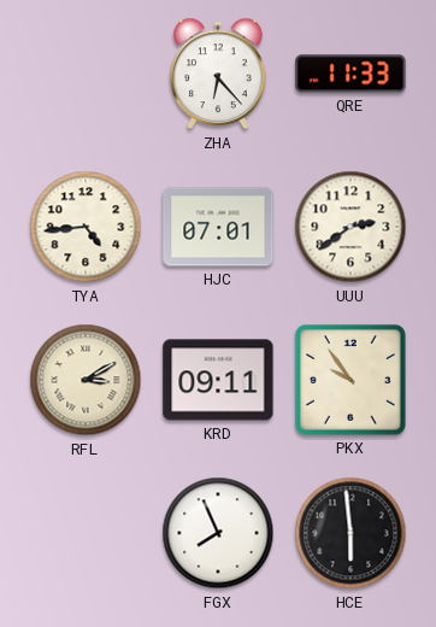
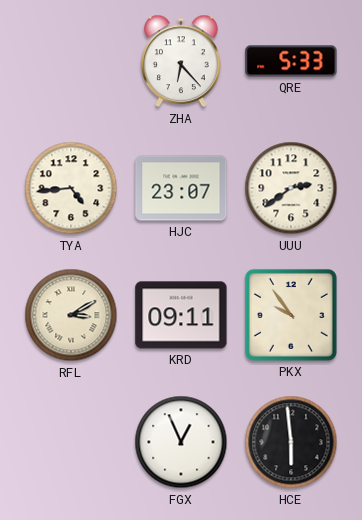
QRE: 11:33 -> 5:33 (291, 61)
HJC: 07:01 -> 23:07 (181, 188)
FGX: 7:56 -> 12:56 (181, 442)
